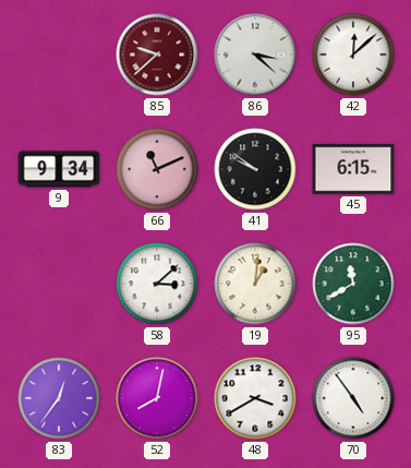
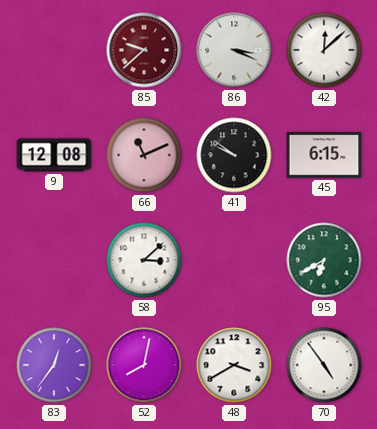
86: 3:22 -> 3:19 (234, 50)
9: 9:34 -> 12:08 (54, 155)
19: 1:01 -> none (255, 284)
95: 11:40 -> 6:40 (324, 260)
